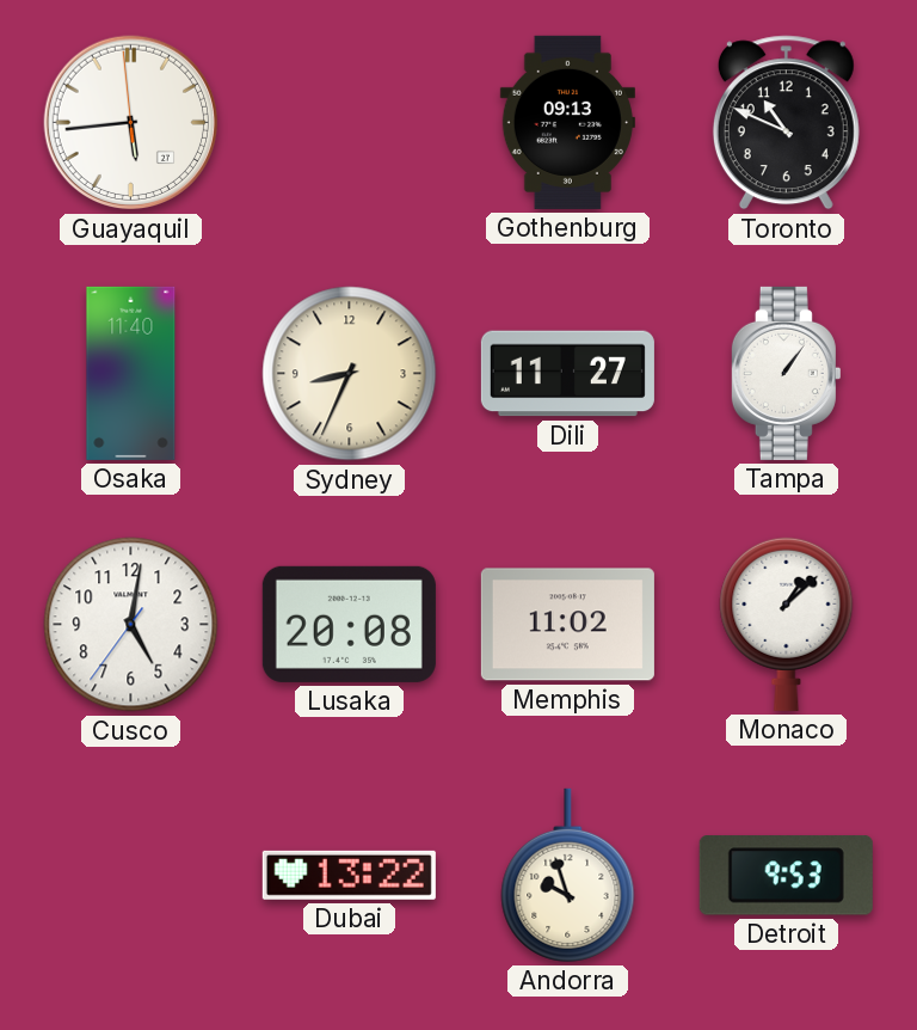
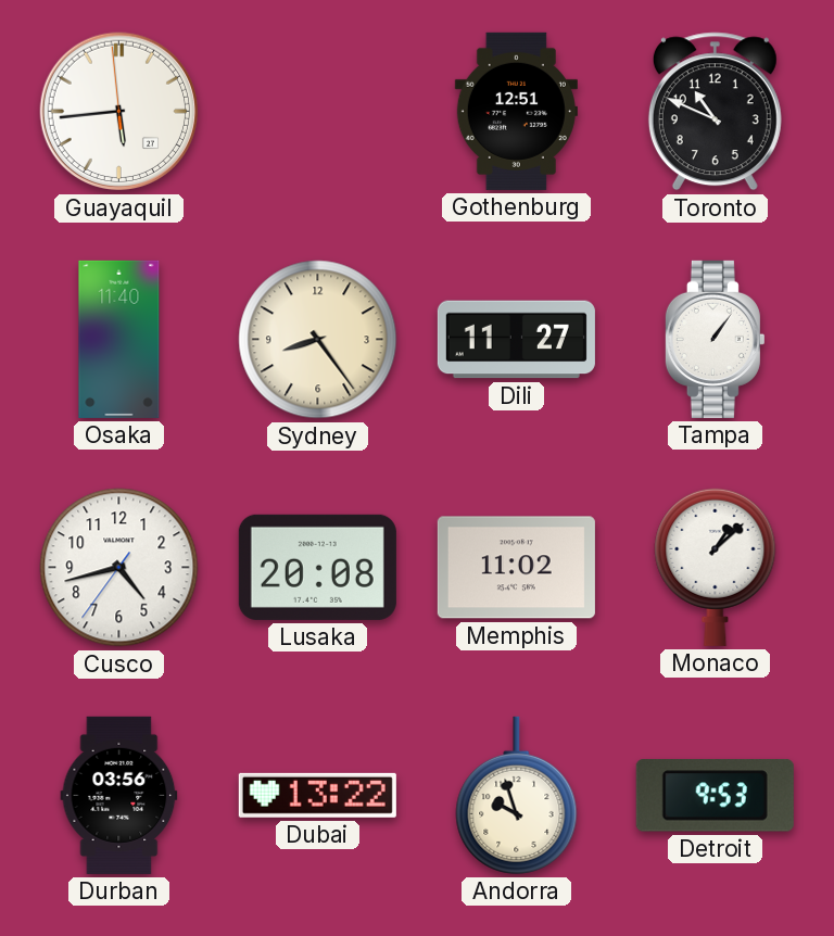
Gothenburg: 09:13 -> 12:51 (516, 111)
Sydney: 8:34 -> 8:24 (318, 340)
Cusco: 5:01 -> 4:42 (119, 568)
Durban: none -> 03:56 (119, 795)
